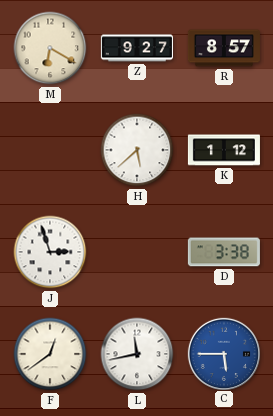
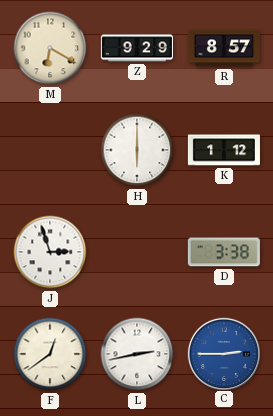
Z: 9:27 -> 9:29 (137, 48)
H: 5:38 -> 6:00 (137, 150)
L: 11:43 -> 2:43 (137, 354)
C: 5:45 -> 2:45 (223, 353)
